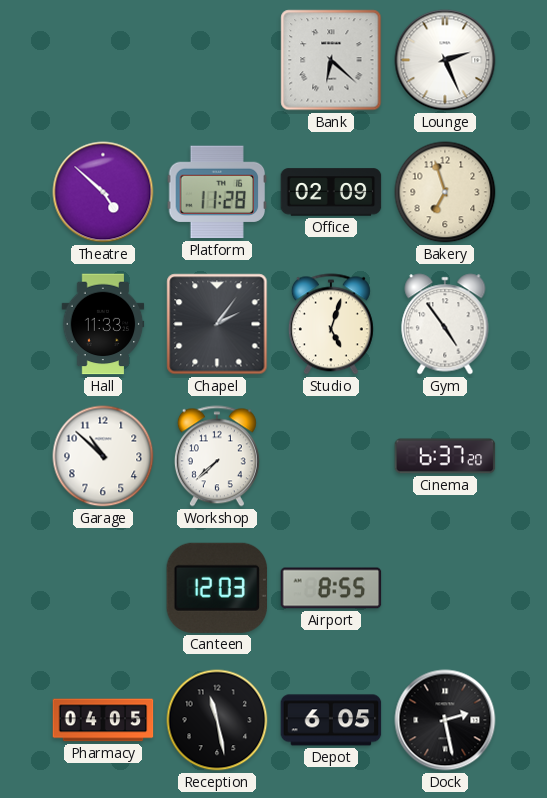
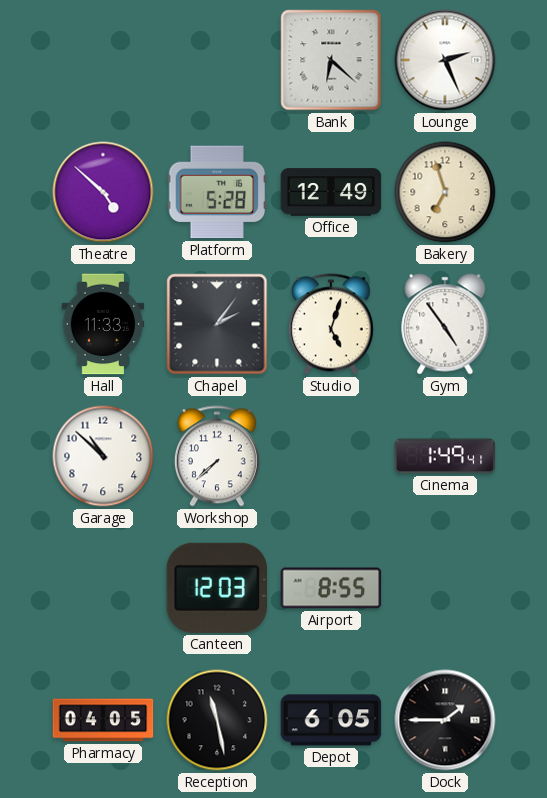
Platform: 11:28 -> 5:28 (217, 192)
Office: 02:09 -> 12:49 (331, 192)
Cinema: 6:37 -> 1:49 (445, 456)
Dock: 2:28 -> 1:45 (445, 720)
